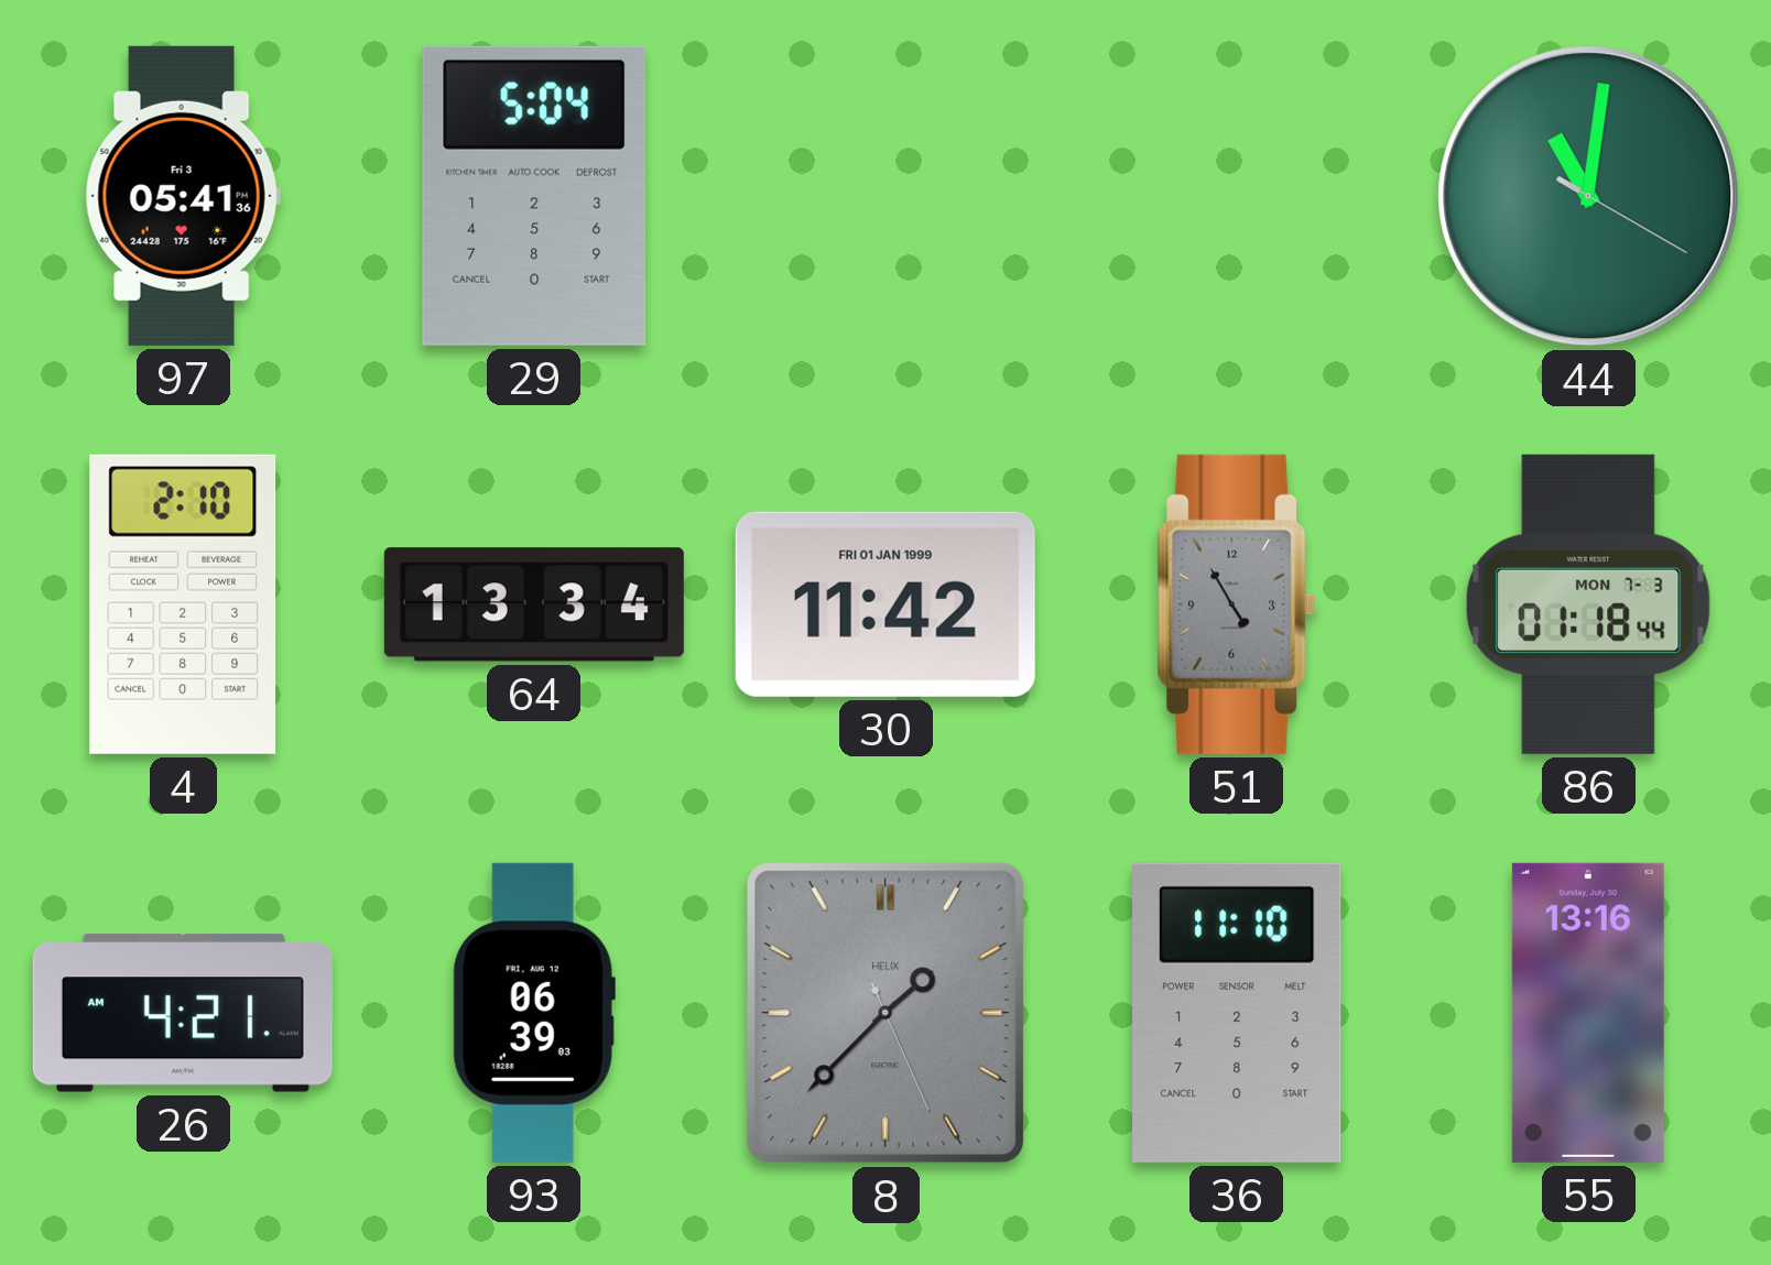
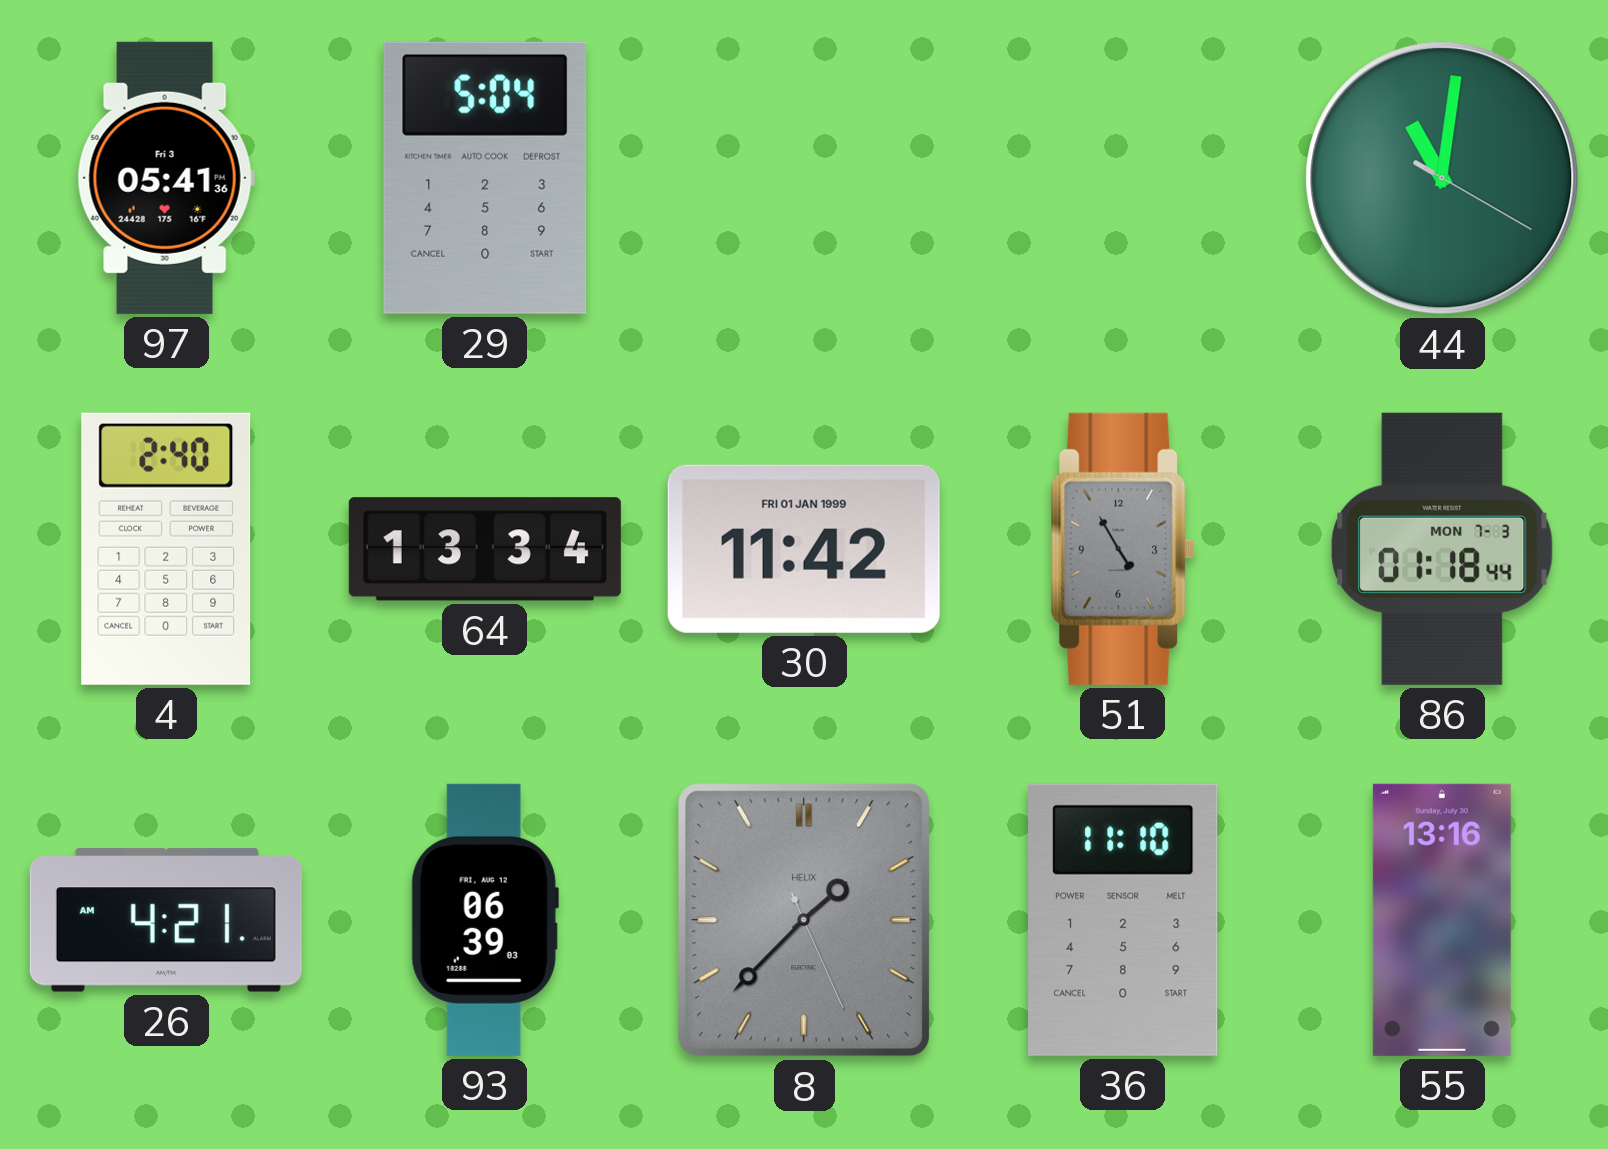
4: 2:10 -> 2:40 (166, 549)
